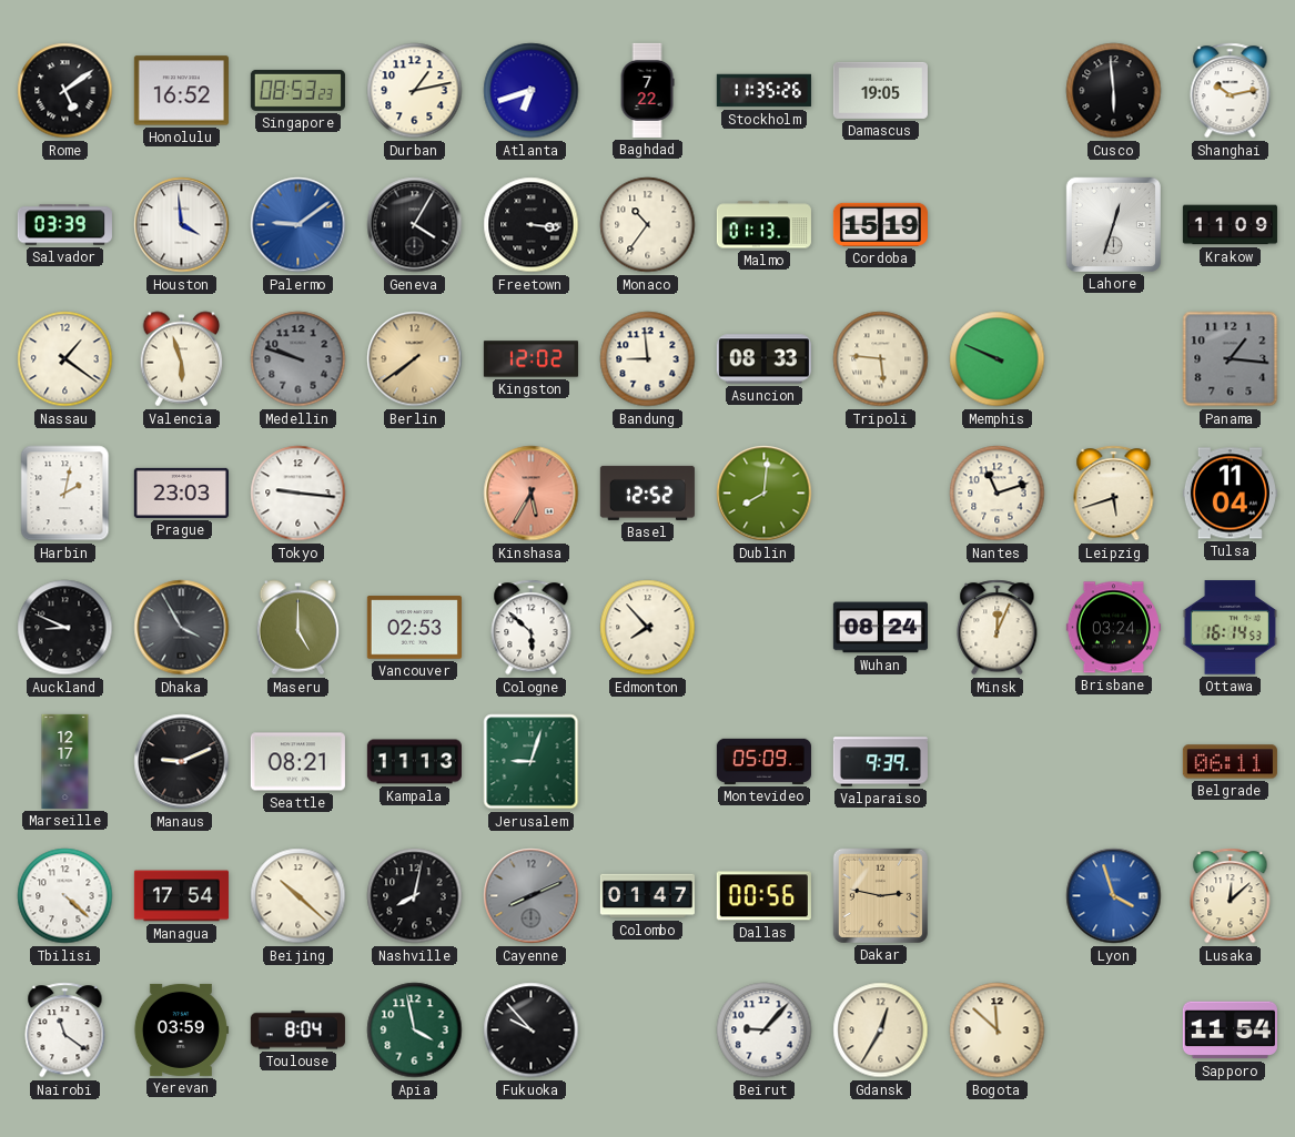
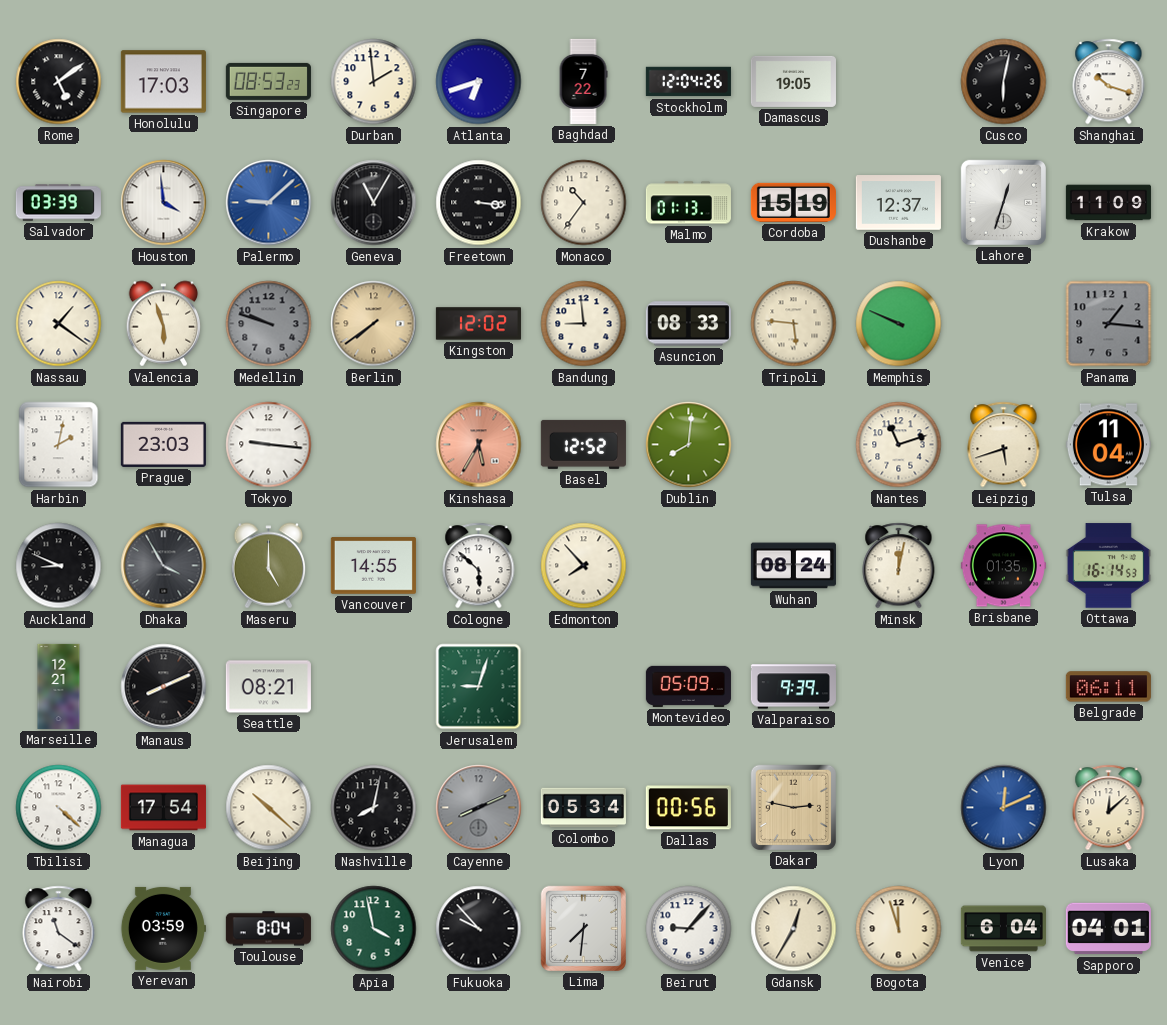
Honolulu: 16:52 -> 17:03 (163, 82)
Durban: 1:13 -> 1:59 (374, 82)
Stockholm: 11:35 -> 12:04 (688, 82)
Cusco: 5:59 -> 6:02 (1004, 82)
Shanghai: 10:13 -> 10:18 (1109, 82)
Palermo: 9:09 -> 9:08 (269, 203)
Geneva: 4:05 -> 11:05 (374, 203)
Dushanbe: none -> 12:37 (898, 203)
Vancouver: 02:53 -> 14:55 (373, 566)
Minsk: 12:04 -> 12:02 (899, 566)
Brisbane: 03:24 -> 01:35 (1003, 566)
Marseille: 12:17 -> 12:21 (59, 686)
Manaus: 9:11 -> 8:11 (164, 687)
Kampala: 11:13 -> none (414, 762)
Colombo: 01:47 -> 05:34 (583, 808)
Lyon: 3:57 -> 12:11 (1004, 808)
Lima: none -> 7:31 (583, 928)
Bogota: 11:52 -> 11:57 (899, 929)
Venice: none -> 6:04 (1003, 929)
Sapporo: 11:54 -> 04:01 (1108, 929)
